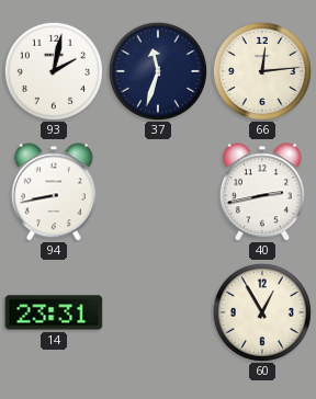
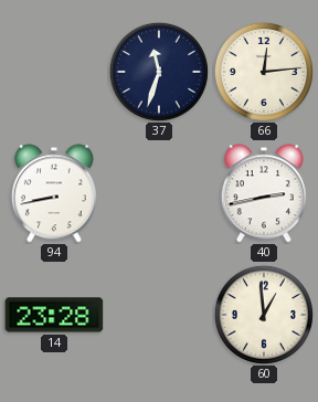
93: 2:02 -> none (54, 71)
14: 23:31 -> 23:28 (54, 315)
60: 12:55 -> 12:59 (264, 315)
